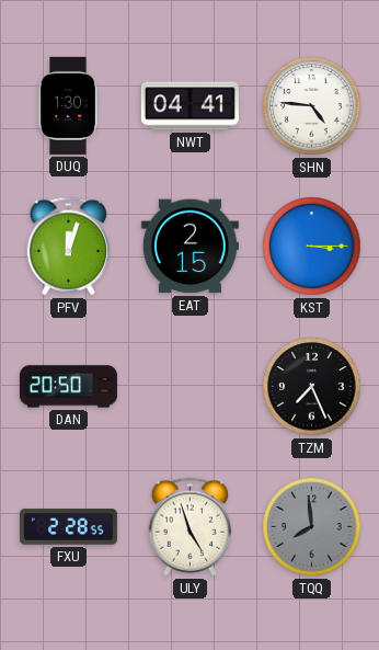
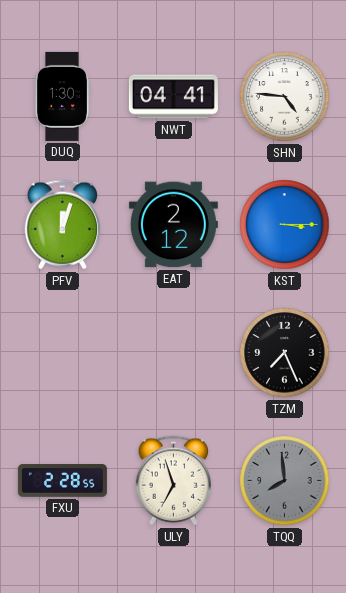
EAT: 2:15 -> 2:12 (173, 225)
DAN: 20:50 -> none (68, 387)
ULY: 4:57 -> 6:57 (173, 481)
